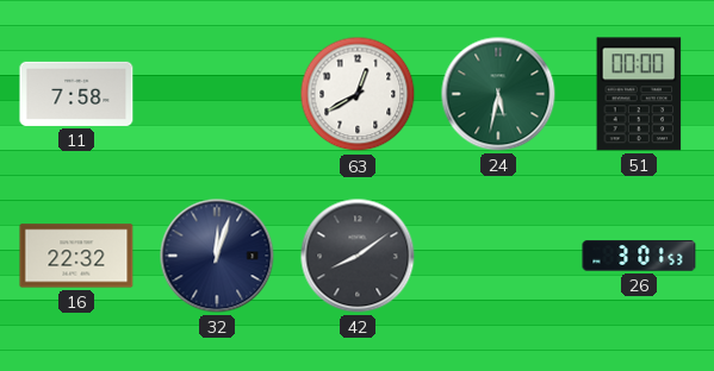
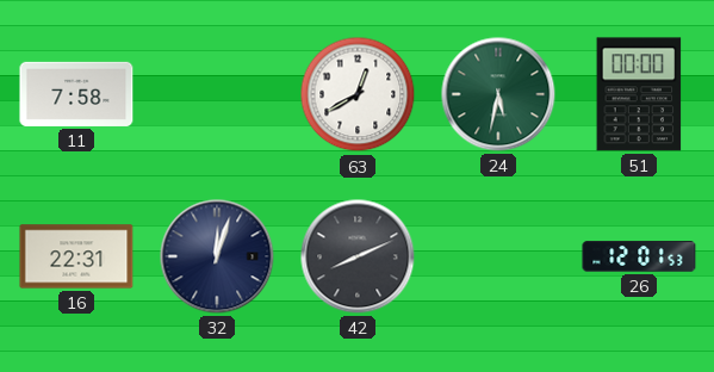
16: 22:32 -> 22:31 (76, 256)
42: 8:09 -> 8:11 (358, 256)
26: 3:01 -> 12:01 (639, 256)
